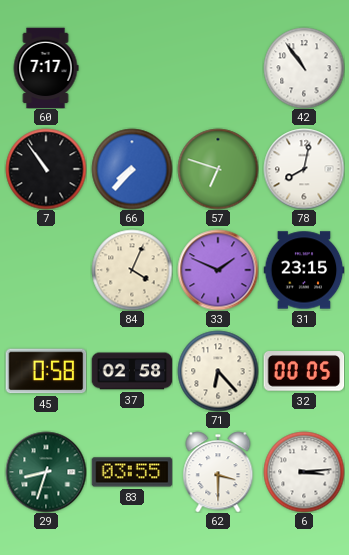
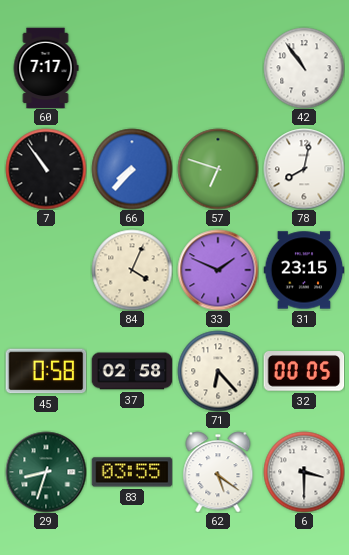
62: 3:30 -> 5:21 (218, 472)
6: 3:14 -> 3:30 (304, 472)
